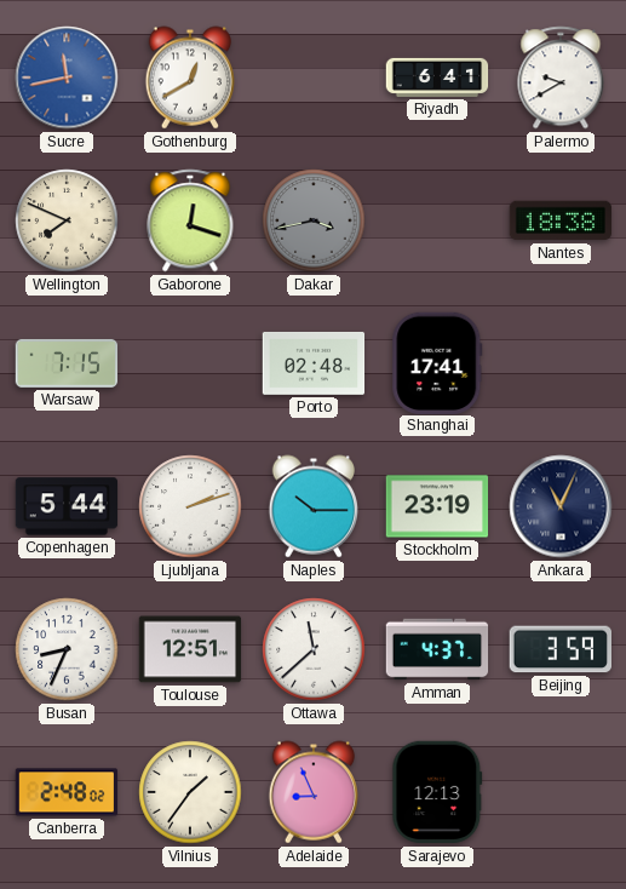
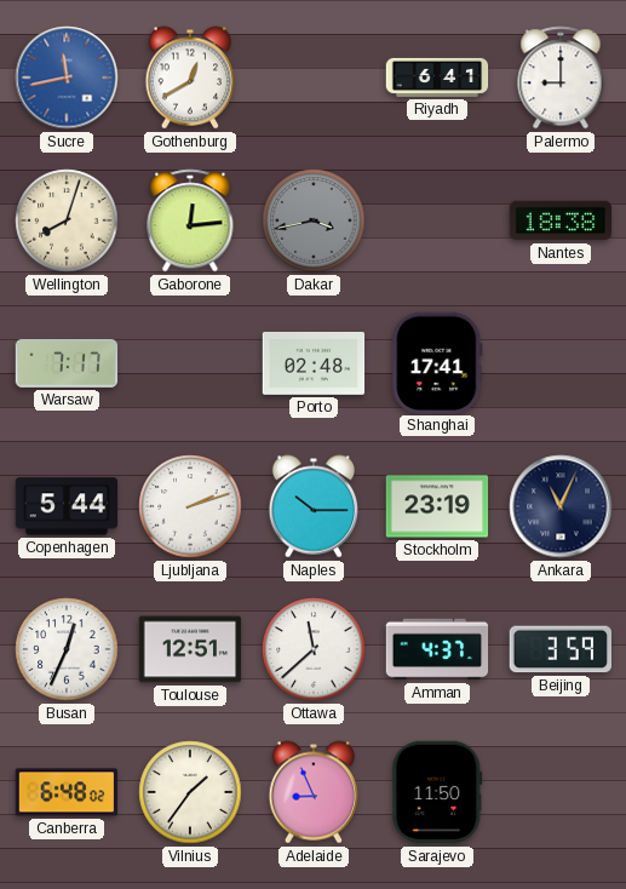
Palermo: 9:40 -> 9:00 (561, 78)
Wellington: 7:49 -> 8:03 (67, 220)
Gaborone: 12:18 -> 12:14 (190, 220)
Warsaw: 7:15 -> 7:17 (67, 363)
Busan: 8:34 -> 12:34 (67, 649)
Canberra: 2:48 -> 6:48 (67, 792)
Sarajevo: 12:13 -> 11:50 (437, 792)
